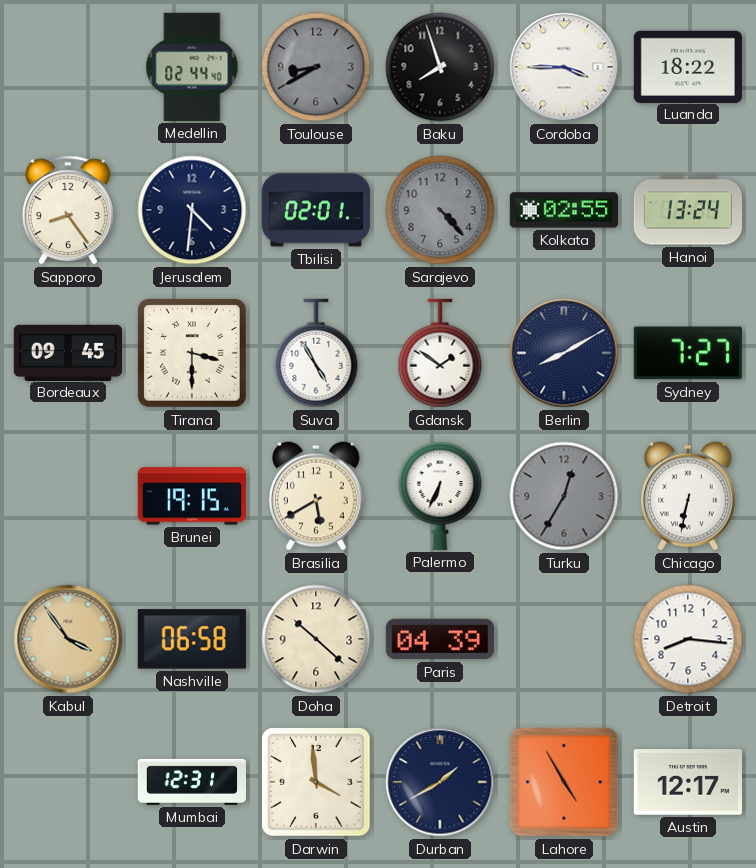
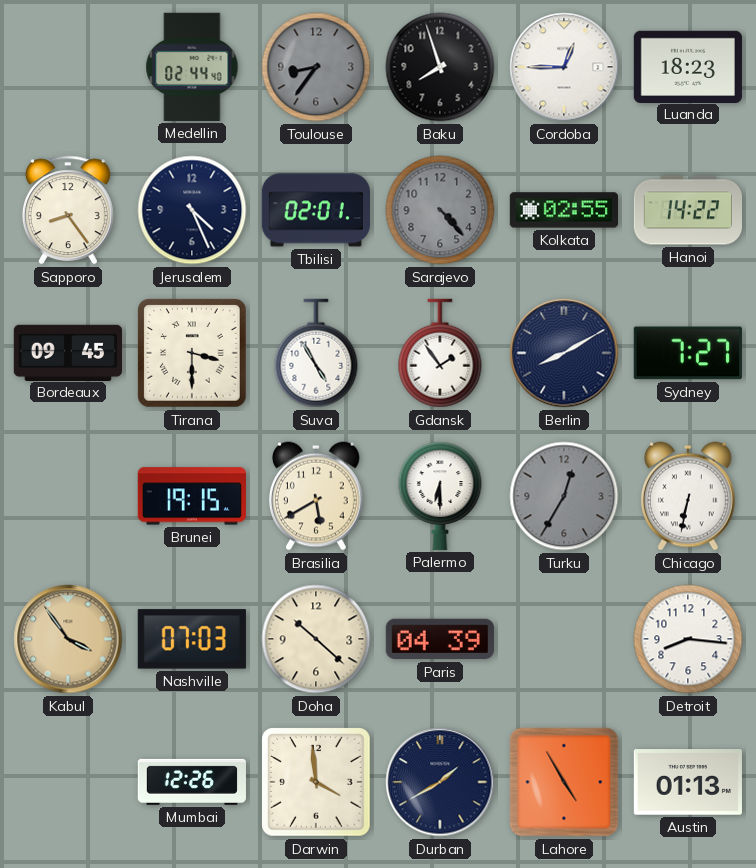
Toulouse: 8:40 -> 8:36 (316, 67)
Cordoba: 3:45 -> 12:45 (564, 67)
Luanda: 18:22 -> 18:23 (688, 66)
Jerusalem: 4:31 -> 4:26 (192, 210)
Hanoi: 13:24 -> 14:22 (687, 210)
Gdansk: 1:51 -> 1:54 (440, 353)
Palermo: 6:34 -> 6:30 (440, 496)
Nashville: 06:58 -> 07:03 (192, 639)
Mumbai: 12:31 -> 12:26 (192, 782)
Austin: 12:17 -> 01:13 (688, 782)
